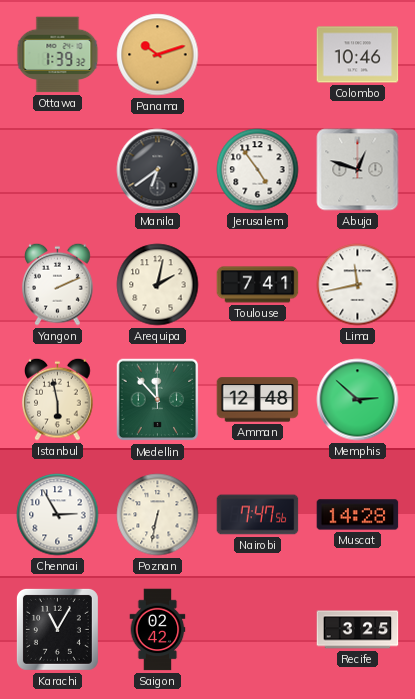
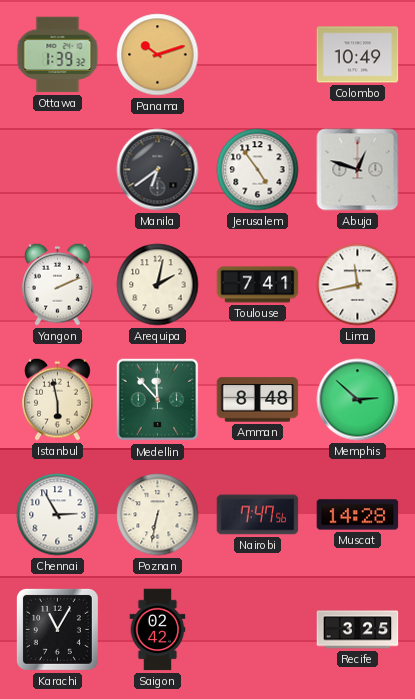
Colombo: 10:46 -> 10:49 (358, 55)
Amman: 12:48 -> 8:48 (258, 400)
